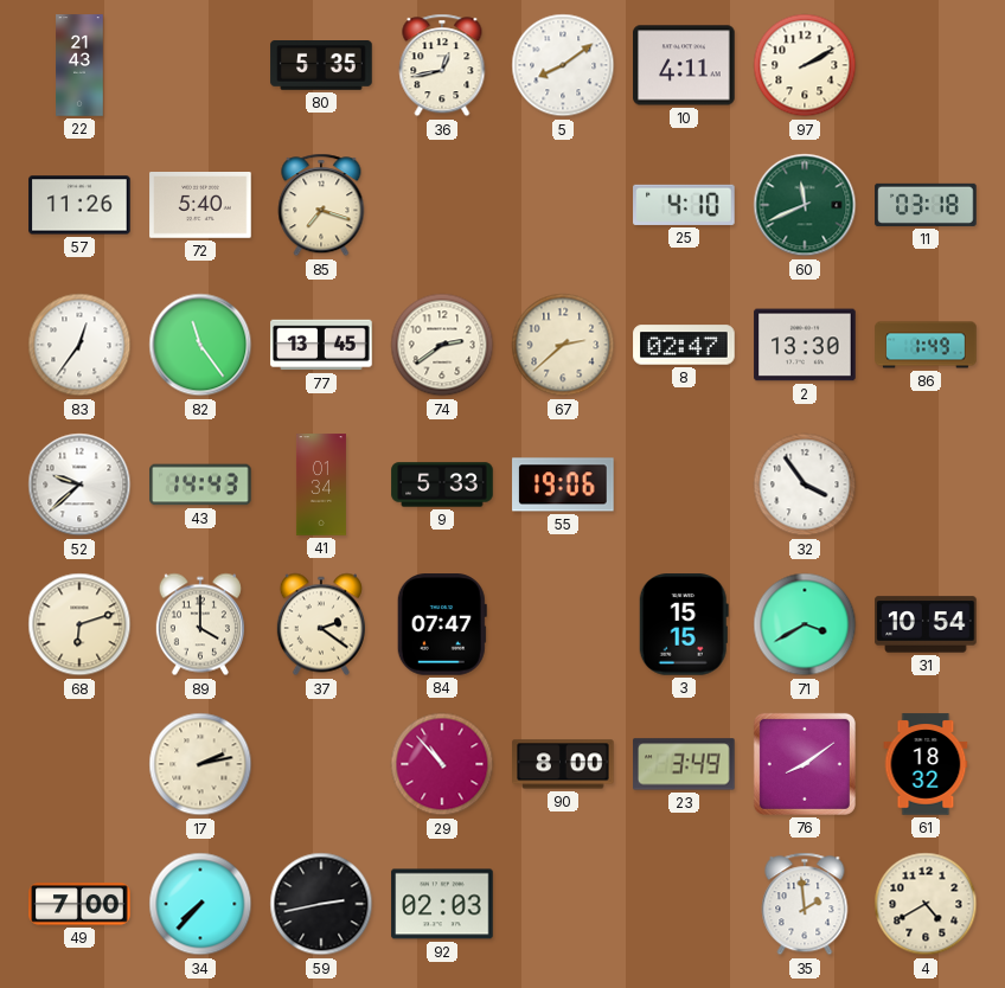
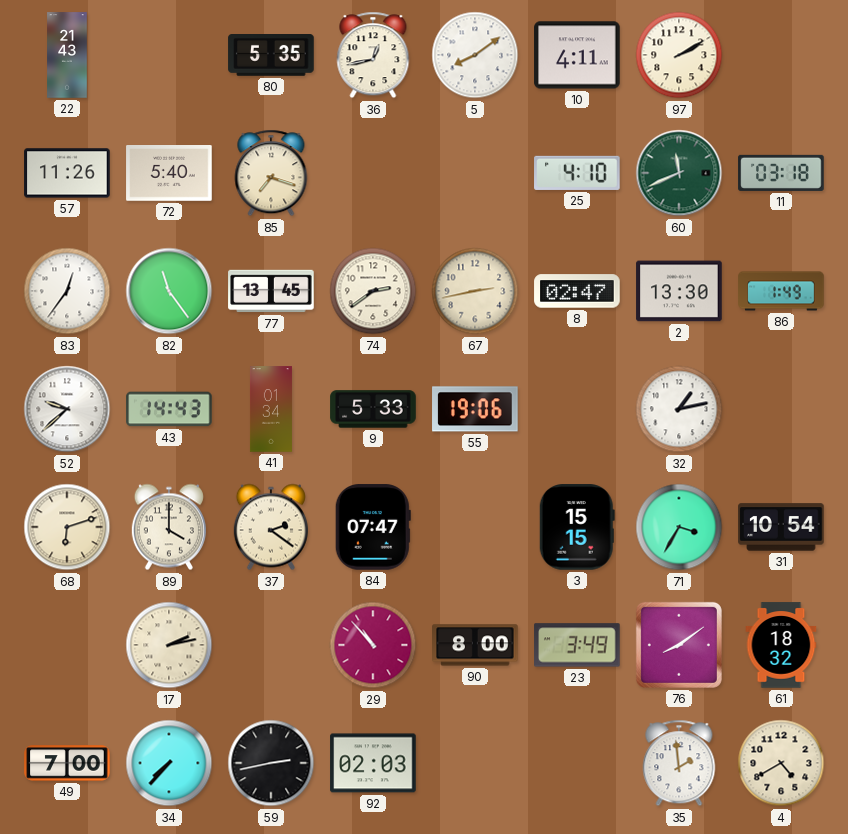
67: 2:38 -> 2:43 (475, 291)
32: 3:54 -> 1:13 (679, 409)
71: 3:40 -> 3:35 (679, 527)
